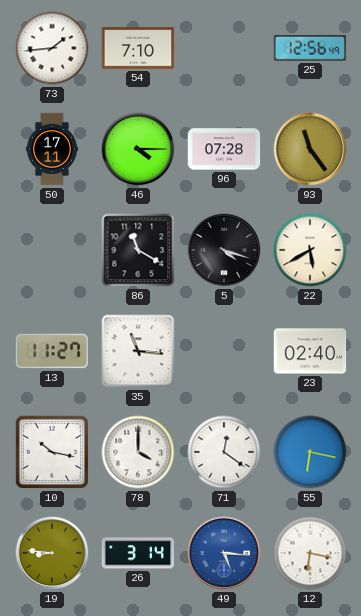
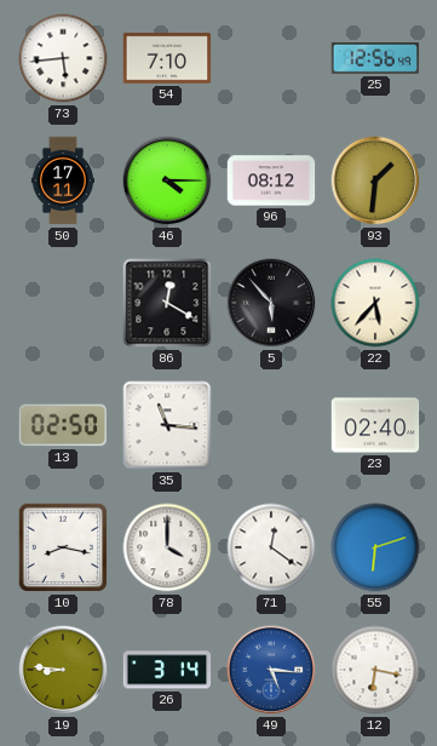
73: 1:44 -> 5:44 (63, 58)
96: 07:28 -> 08:12 (271, 180)
93: 11:24 -> 1:31 (375, 180)
86: 11:20 -> 12:20 (167, 303)
5: 4:18 -> 5:53 (271, 303)
22: 5:40 -> 5:37 (375, 303)
13: 11:27 -> 02:50 (63, 425)
10: 10:17 -> 8:17 (63, 547)
55: 6:17 -> 6:12 (375, 547)
